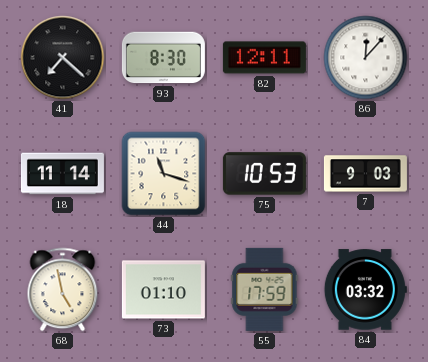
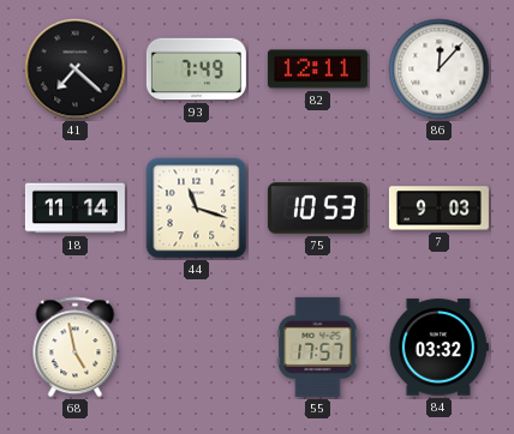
93: 8:30 -> 7:49 (196, 70)
73: 01:10 -> none (163, 290)
55: 17:59 -> 17:57 (318, 346)
